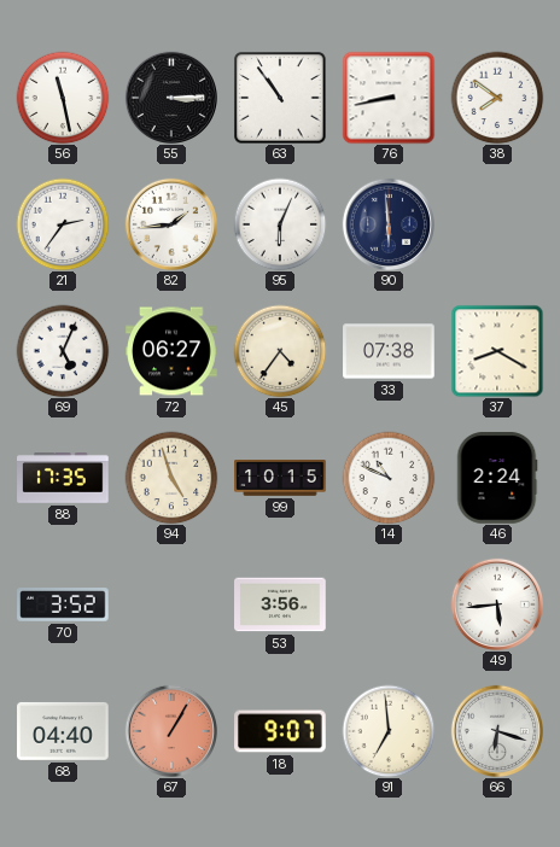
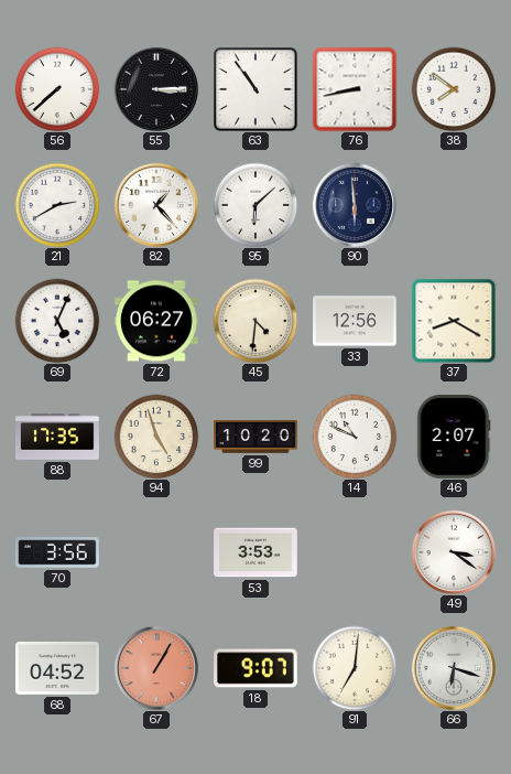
56: 11:28 -> 7:38 (57, 89)
21: 2:36 -> 2:40 (57, 205)
82: 1:44 -> 1:23 (155, 204)
95: 6:04 -> 6:08 (255, 205)
45: 4:36 -> 4:31 (255, 321)
33: 07:38 -> 12:56 (355, 321)
99: 10:15 -> 10:20 (255, 438)
46: 2:24 -> 2:07 (454, 437)
70: 3:52 -> 3:56 (57, 552)
53: 3:56 -> 3:53 (255, 552)
49: 5:44 -> 3:21 (453, 551)
68: 04:40 -> 04:52 (57, 668)
91: 6:59 -> 7:01 (355, 668)
